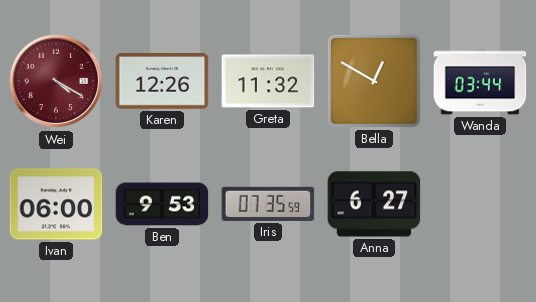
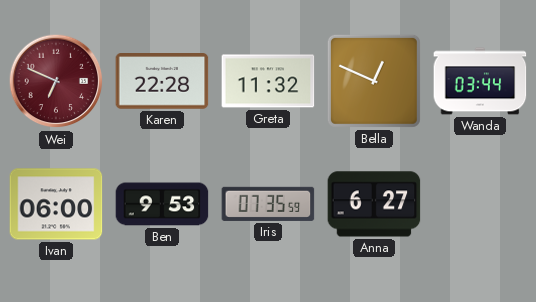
Wei: 4:20 -> 6:49 (56, 81)
Karen: 12:26 -> 22:28 (162, 82)
Bella: 12:50 -> 12:49 (374, 81)
